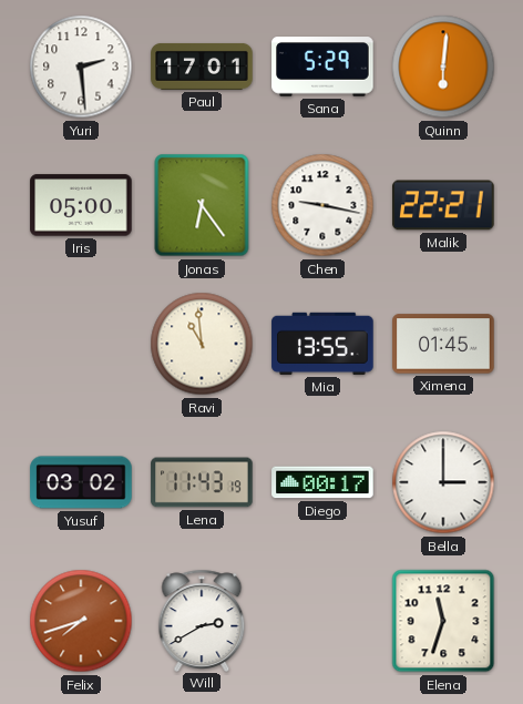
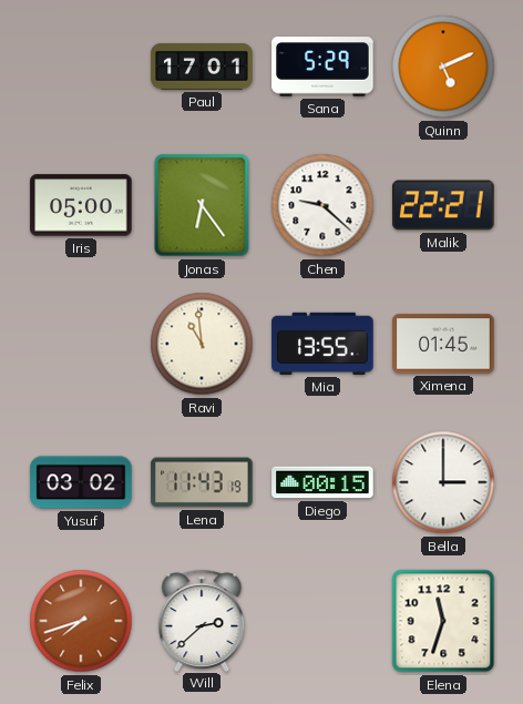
Yuri: 2:29 -> none (81, 67)
Quinn: 6:01 -> 5:11 (443, 67)
Chen: 9:17 -> 9:22 (322, 205)
Diego: 00:17 -> 00:15 (322, 482)
Will: 2:40 -> 2:38 (202, 620)
